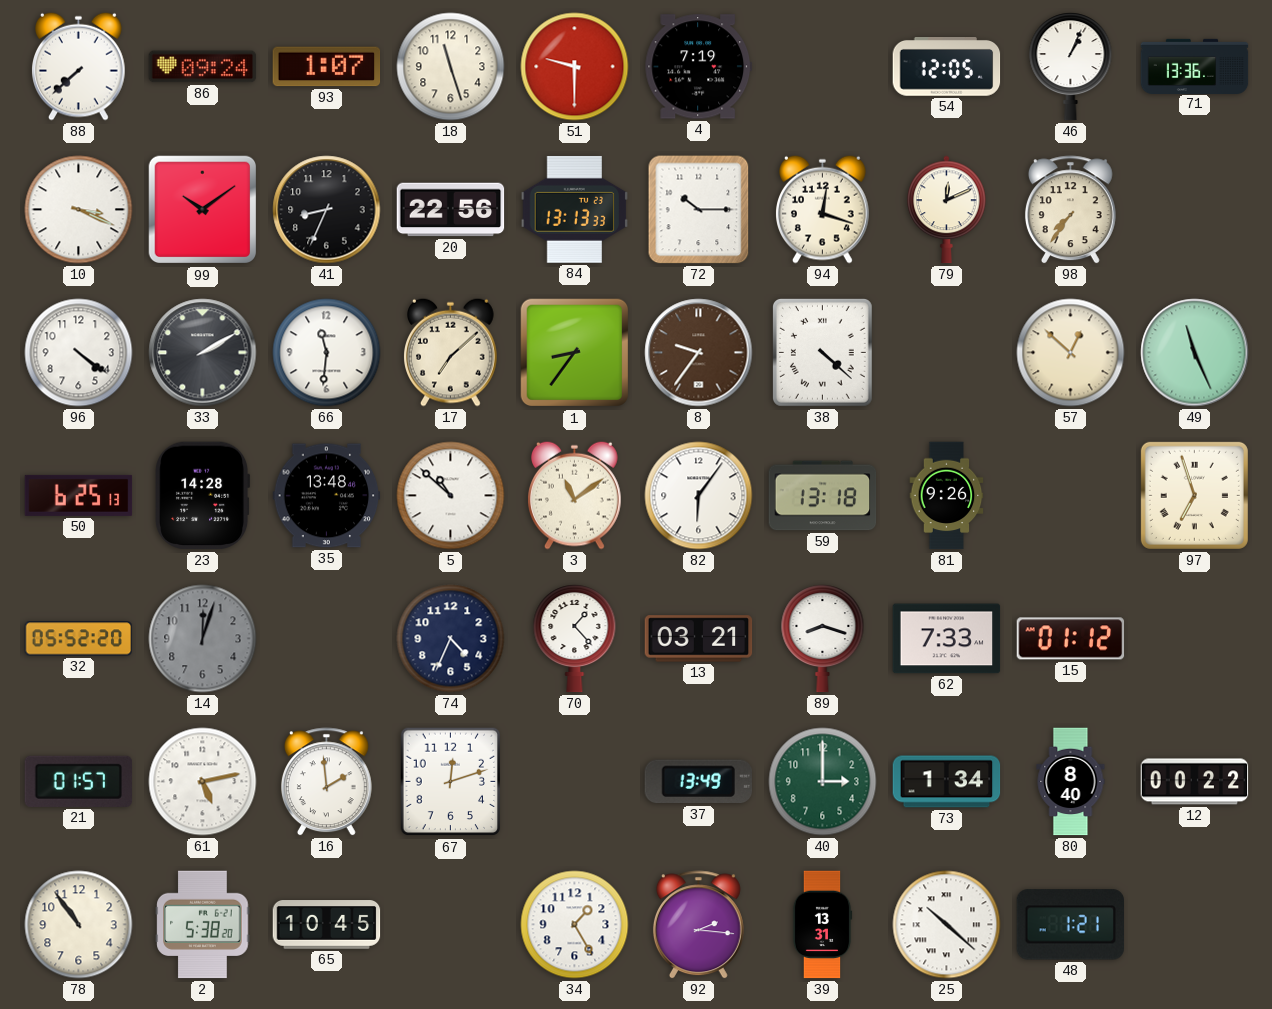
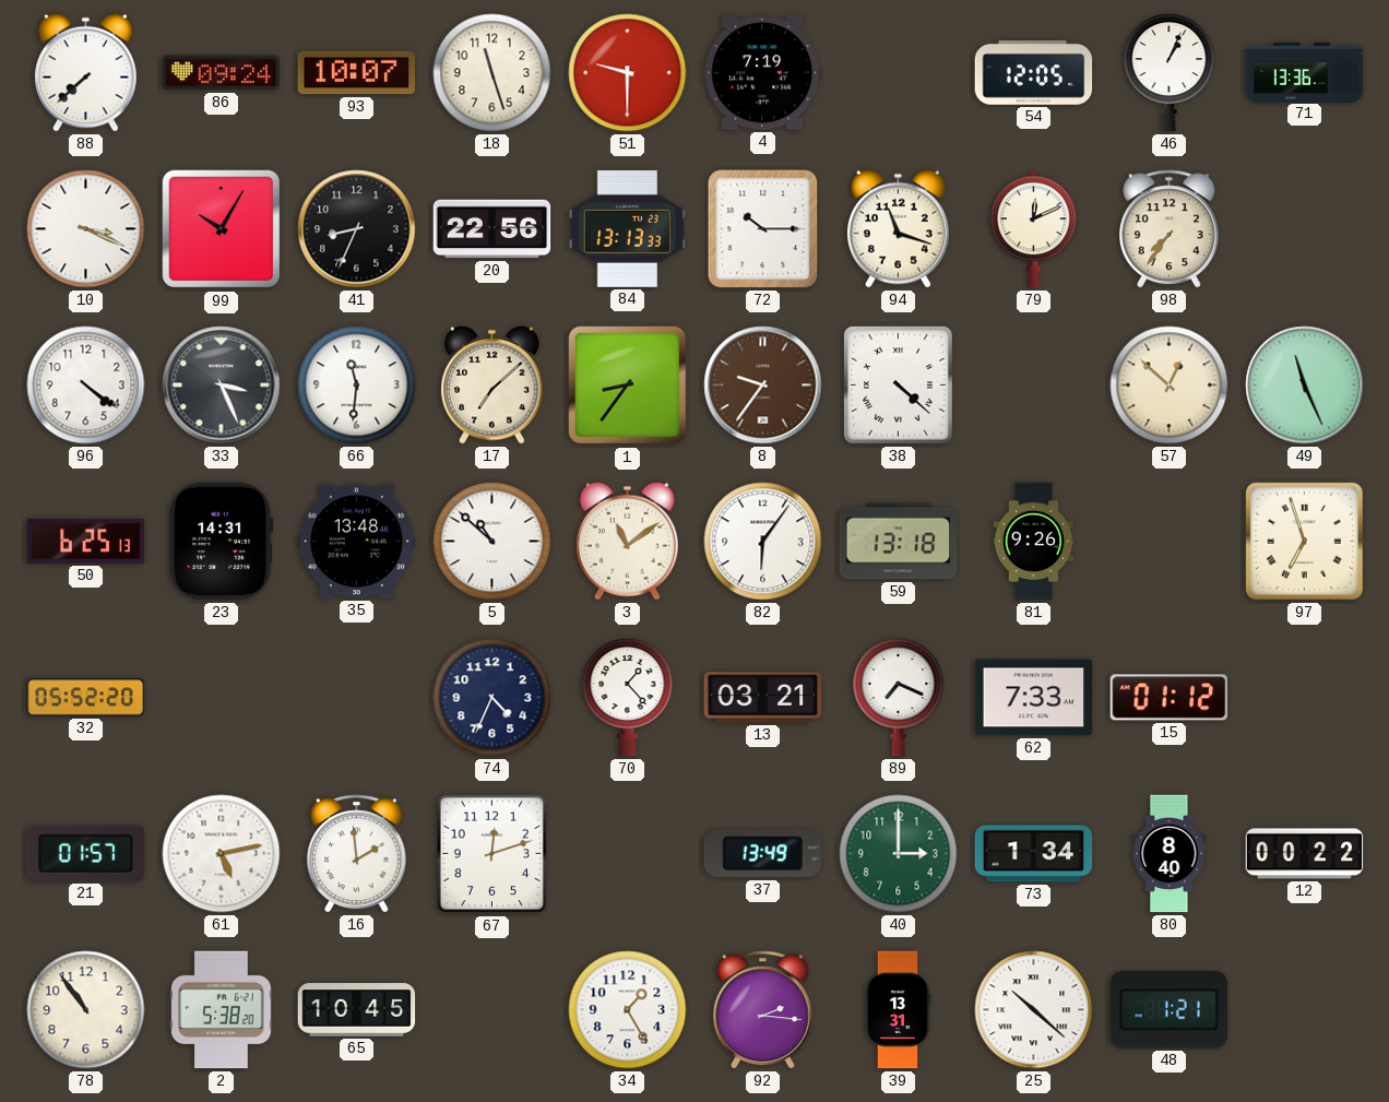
93: 1:07 -> 10:07 (357, 73)
99: 10:09 -> 10:05 (222, 229)
94: 12:18 -> 11:18 (899, 228)
33: 2:10 -> 3:26 (222, 386)
23: 14:28 -> 14:31 (222, 542)
14: 12:03 -> none (203, 639)
89: 8:18 -> 7:19 (899, 698)
